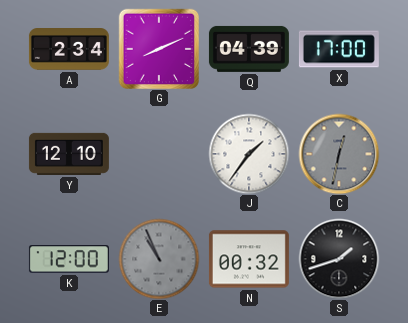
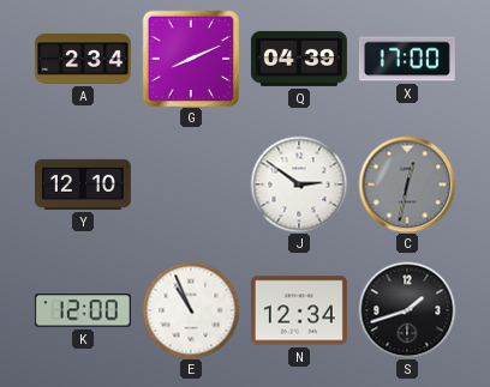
J: 1:36 -> 2:51 (299, 185)
E dial: grey -> white (191, 310)
N: 00:32 -> 12:34 (299, 310)
